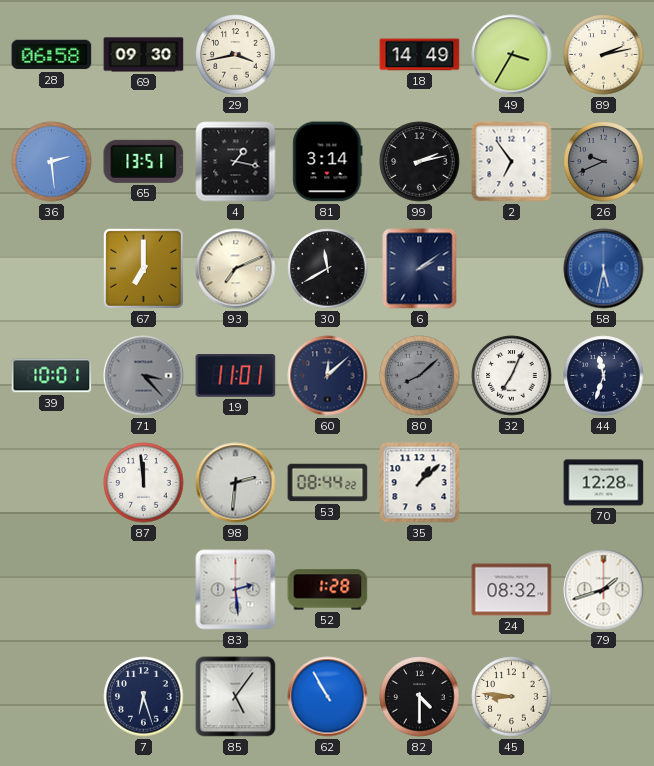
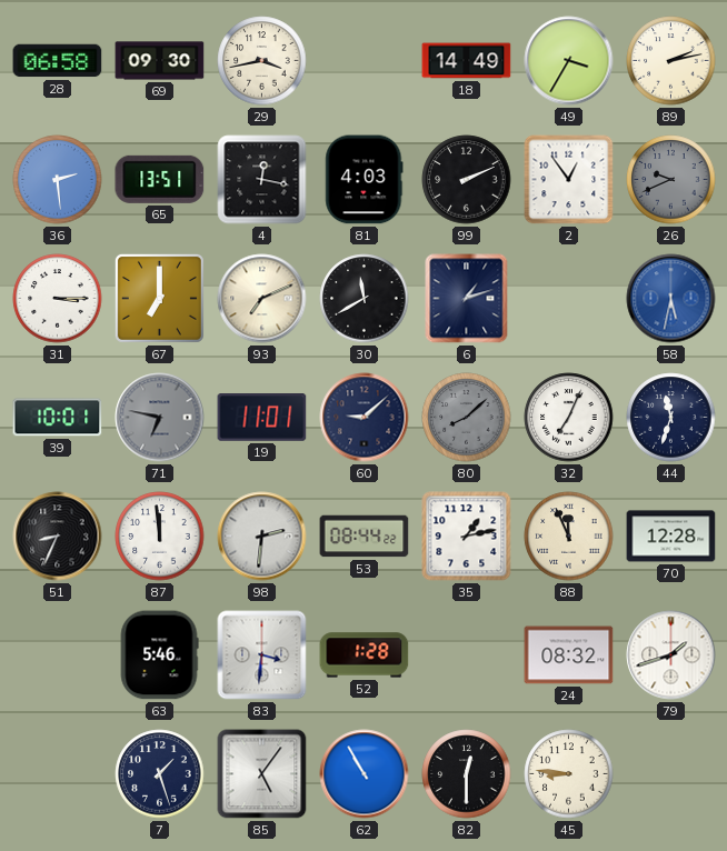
4: 1:17 -> 12:17 (262, 180)
81: 3:14 -> 4:03 (365, 180)
99: 2:13 -> 2:11 (467, 180)
2: 6:54 -> 12:54 (569, 180)
31: none -> 3:15 (58, 299)
6: 2:09 -> 1:12 (467, 299)
71: 3:23 -> 6:47 (160, 418)
60: 12:08 -> 9:08 (365, 418)
51: none -> 8:34 (58, 537)
35: 1:08 -> 1:13 (467, 537)
88: none -> 11:56 (569, 537)
63: none -> 5:46 (159, 655)
83: 2:29 -> 3:31 (262, 655)
7: 6:27 -> 1:27 (160, 774)
82: 4:30 -> 12:30 (467, 774)
